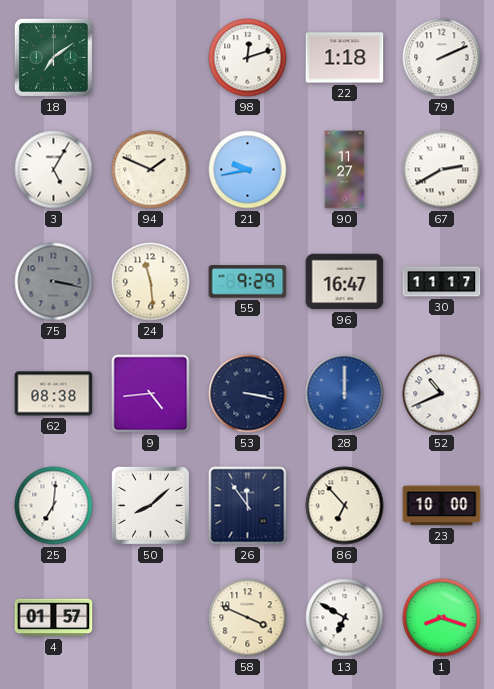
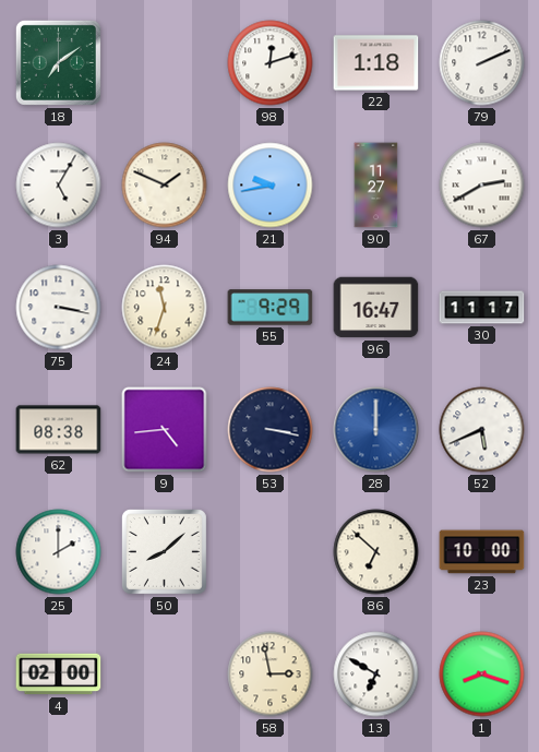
75 dial: grey -> white (59, 308)
24: 11:29 -> 11:33 (165, 308)
52: 10:41 -> 5:41 (482, 430)
25: 7:01 -> 2:00 (59, 552)
26: 11:54 -> none (248, 506)
86: 6:53 -> 6:52 (376, 552)
4: 01:57 -> 02:00 (59, 675)
58: 3:49 -> 2:58 (271, 675)
